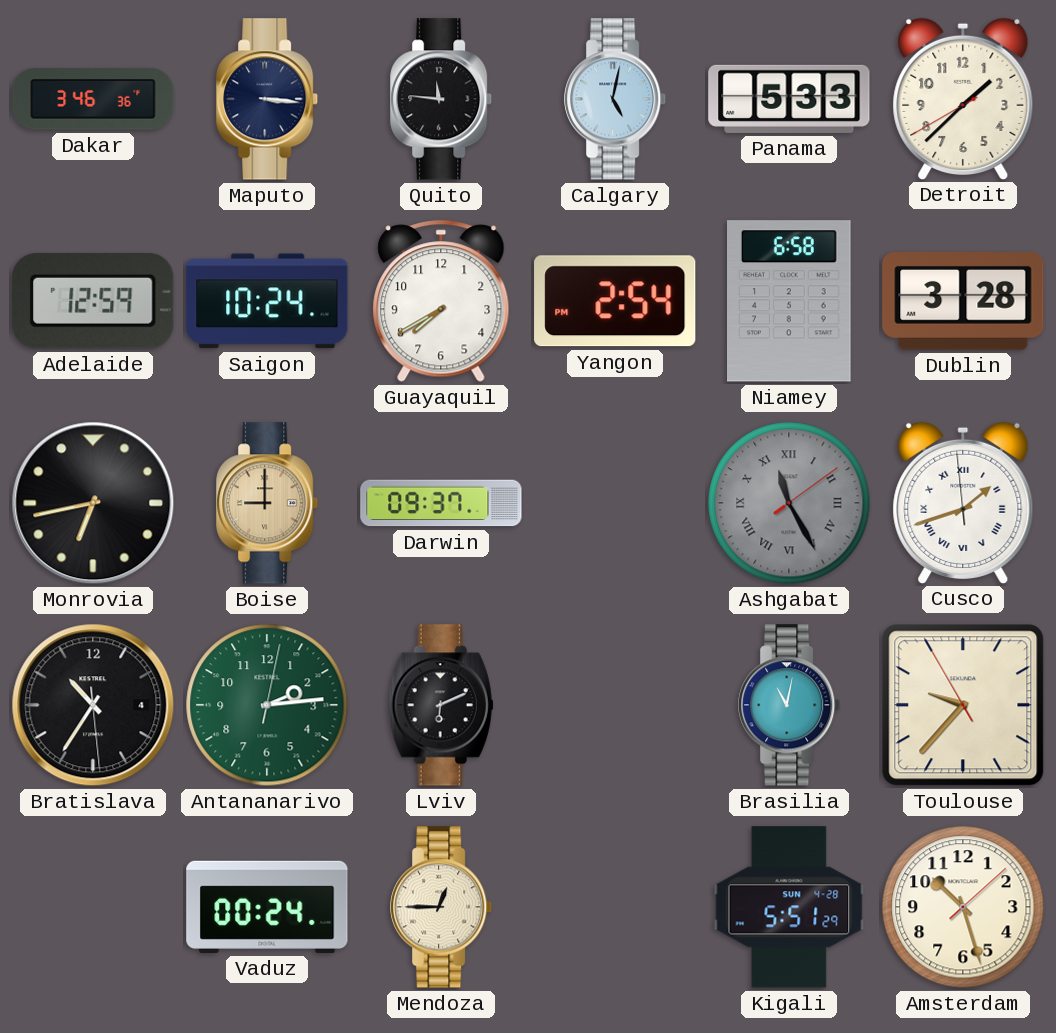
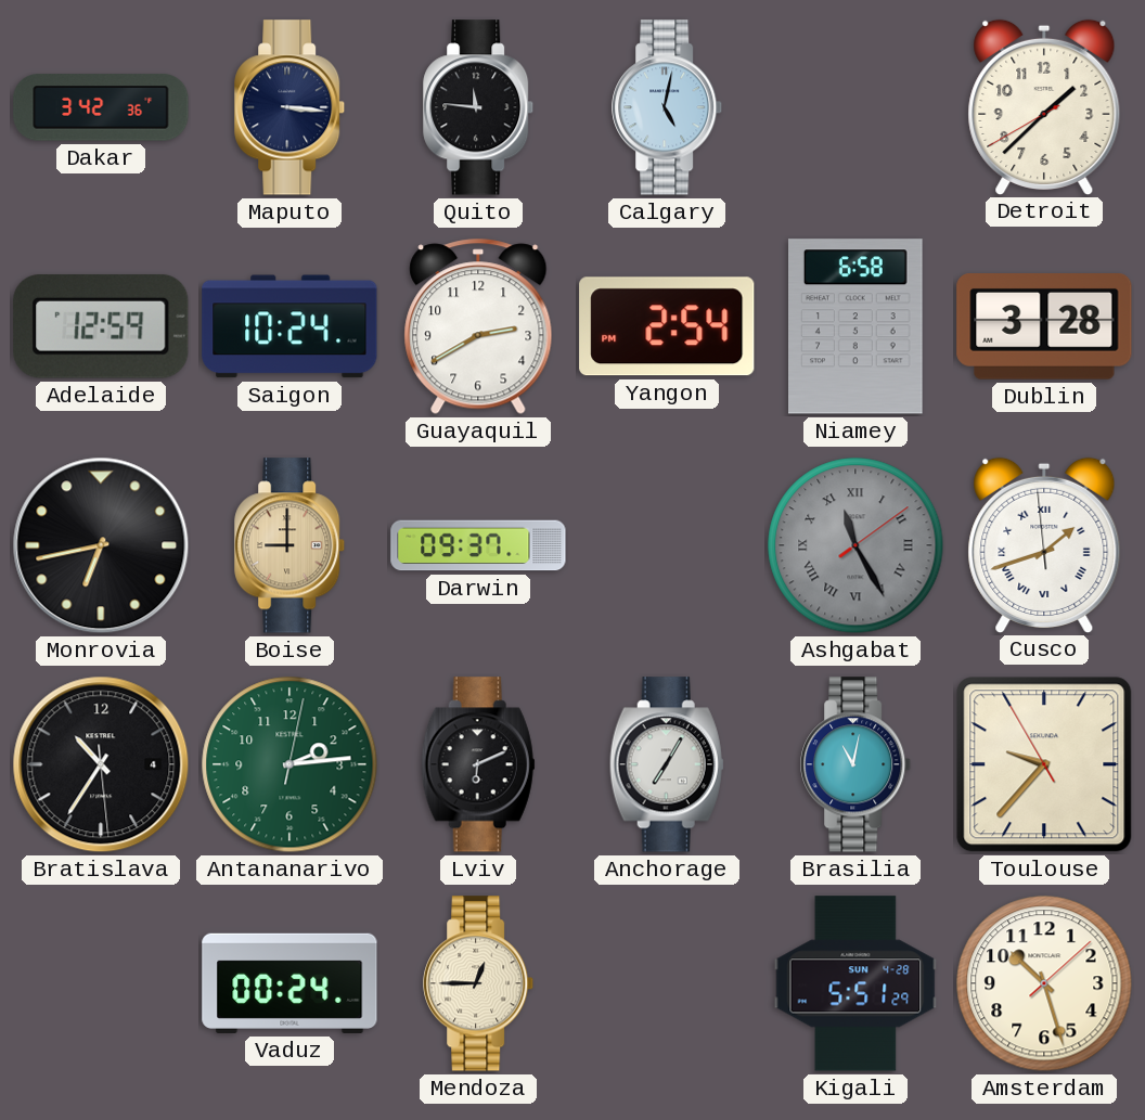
Dakar: 3:46 -> 3:42 (101, 107)
Panama: 5:33 -> none (789, 99)
Guayaquil: 7:40 -> 2:40 (478, 326)
Anchorage: none -> 7:05 (667, 764)
